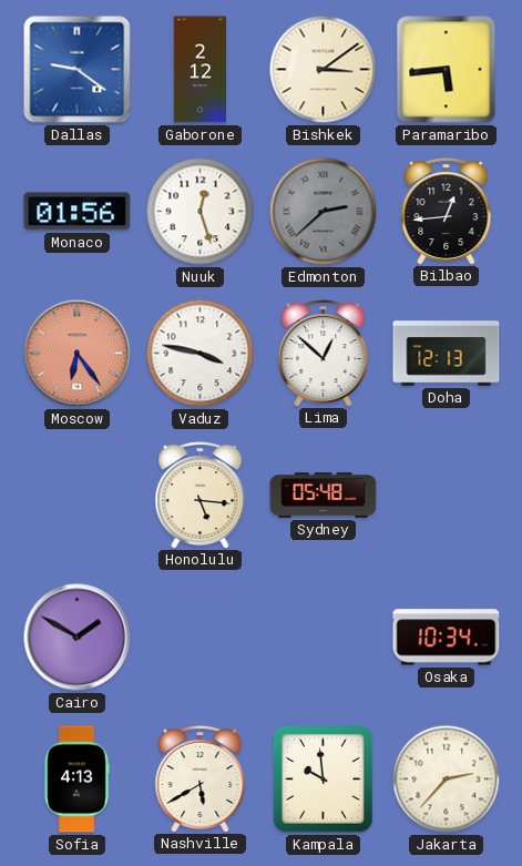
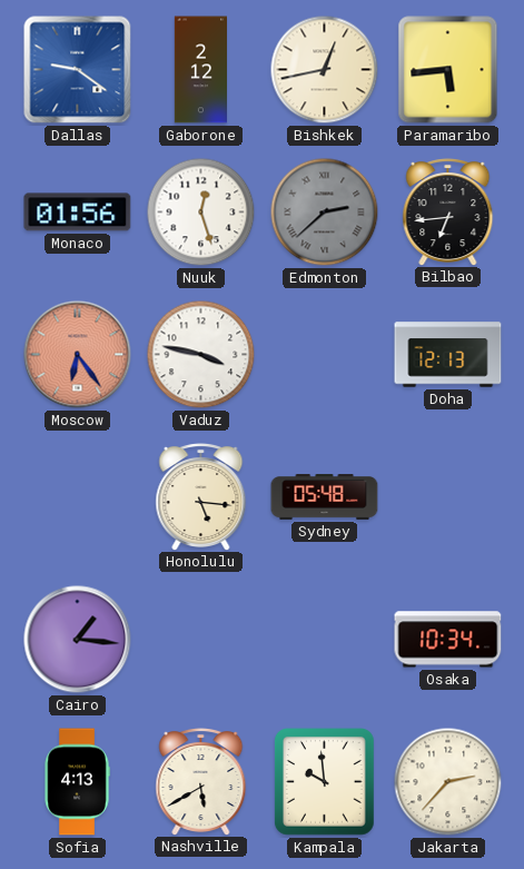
Bishkek: 3:09 -> 12:43 (325, 70)
Bilbao: 12:44 -> 6:44 (448, 213)
Lima: 12:52 -> none (324, 354)
Cairo: 1:50 -> 1:16 (78, 640)
